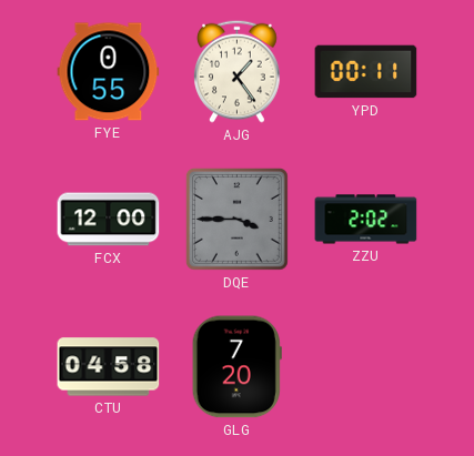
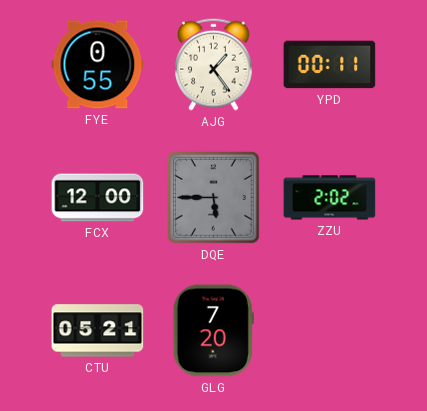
DQE: 3:45 -> 5:45 (214, 198)
CTU: 04:58 -> 05:21 (98, 331)
